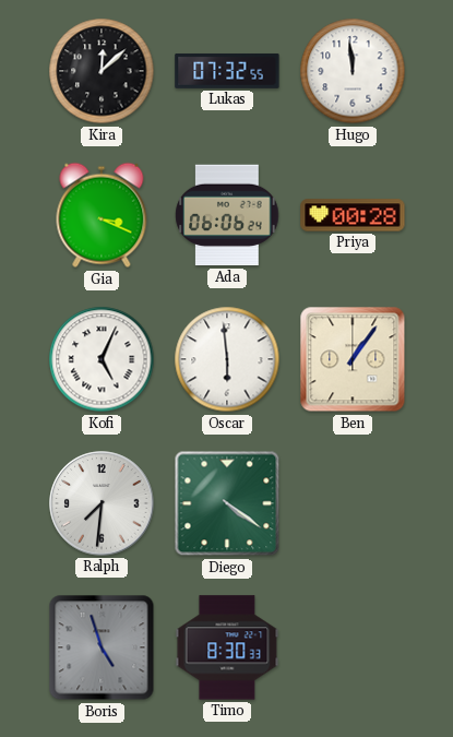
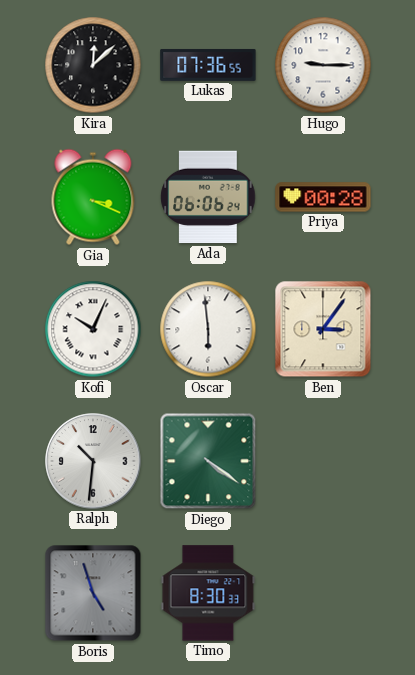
Lukas: 07:32 -> 07:36 (208, 65)
Hugo: 11:59 -> 9:15 (323, 65)
Kofi: 5:04 -> 10:04 (93, 329)
Ben: 1:06 -> 3:06 (323, 329)
Ralph: 7:31 -> 10:31 (93, 461)
